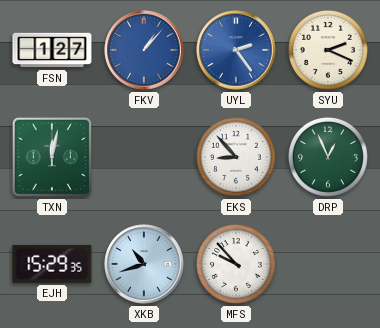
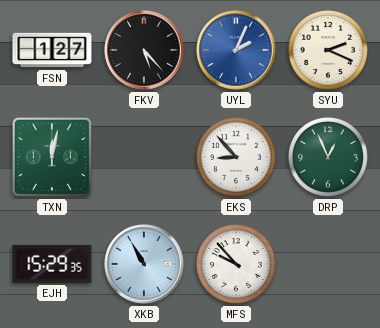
FKV: 1:07 -> 5:23 (144, 50)
FKV dial: blue -> black (144, 50)
UYL: 2:24 -> 2:04 (236, 50)
XKB: 10:42 -> 10:55 (144, 264)
